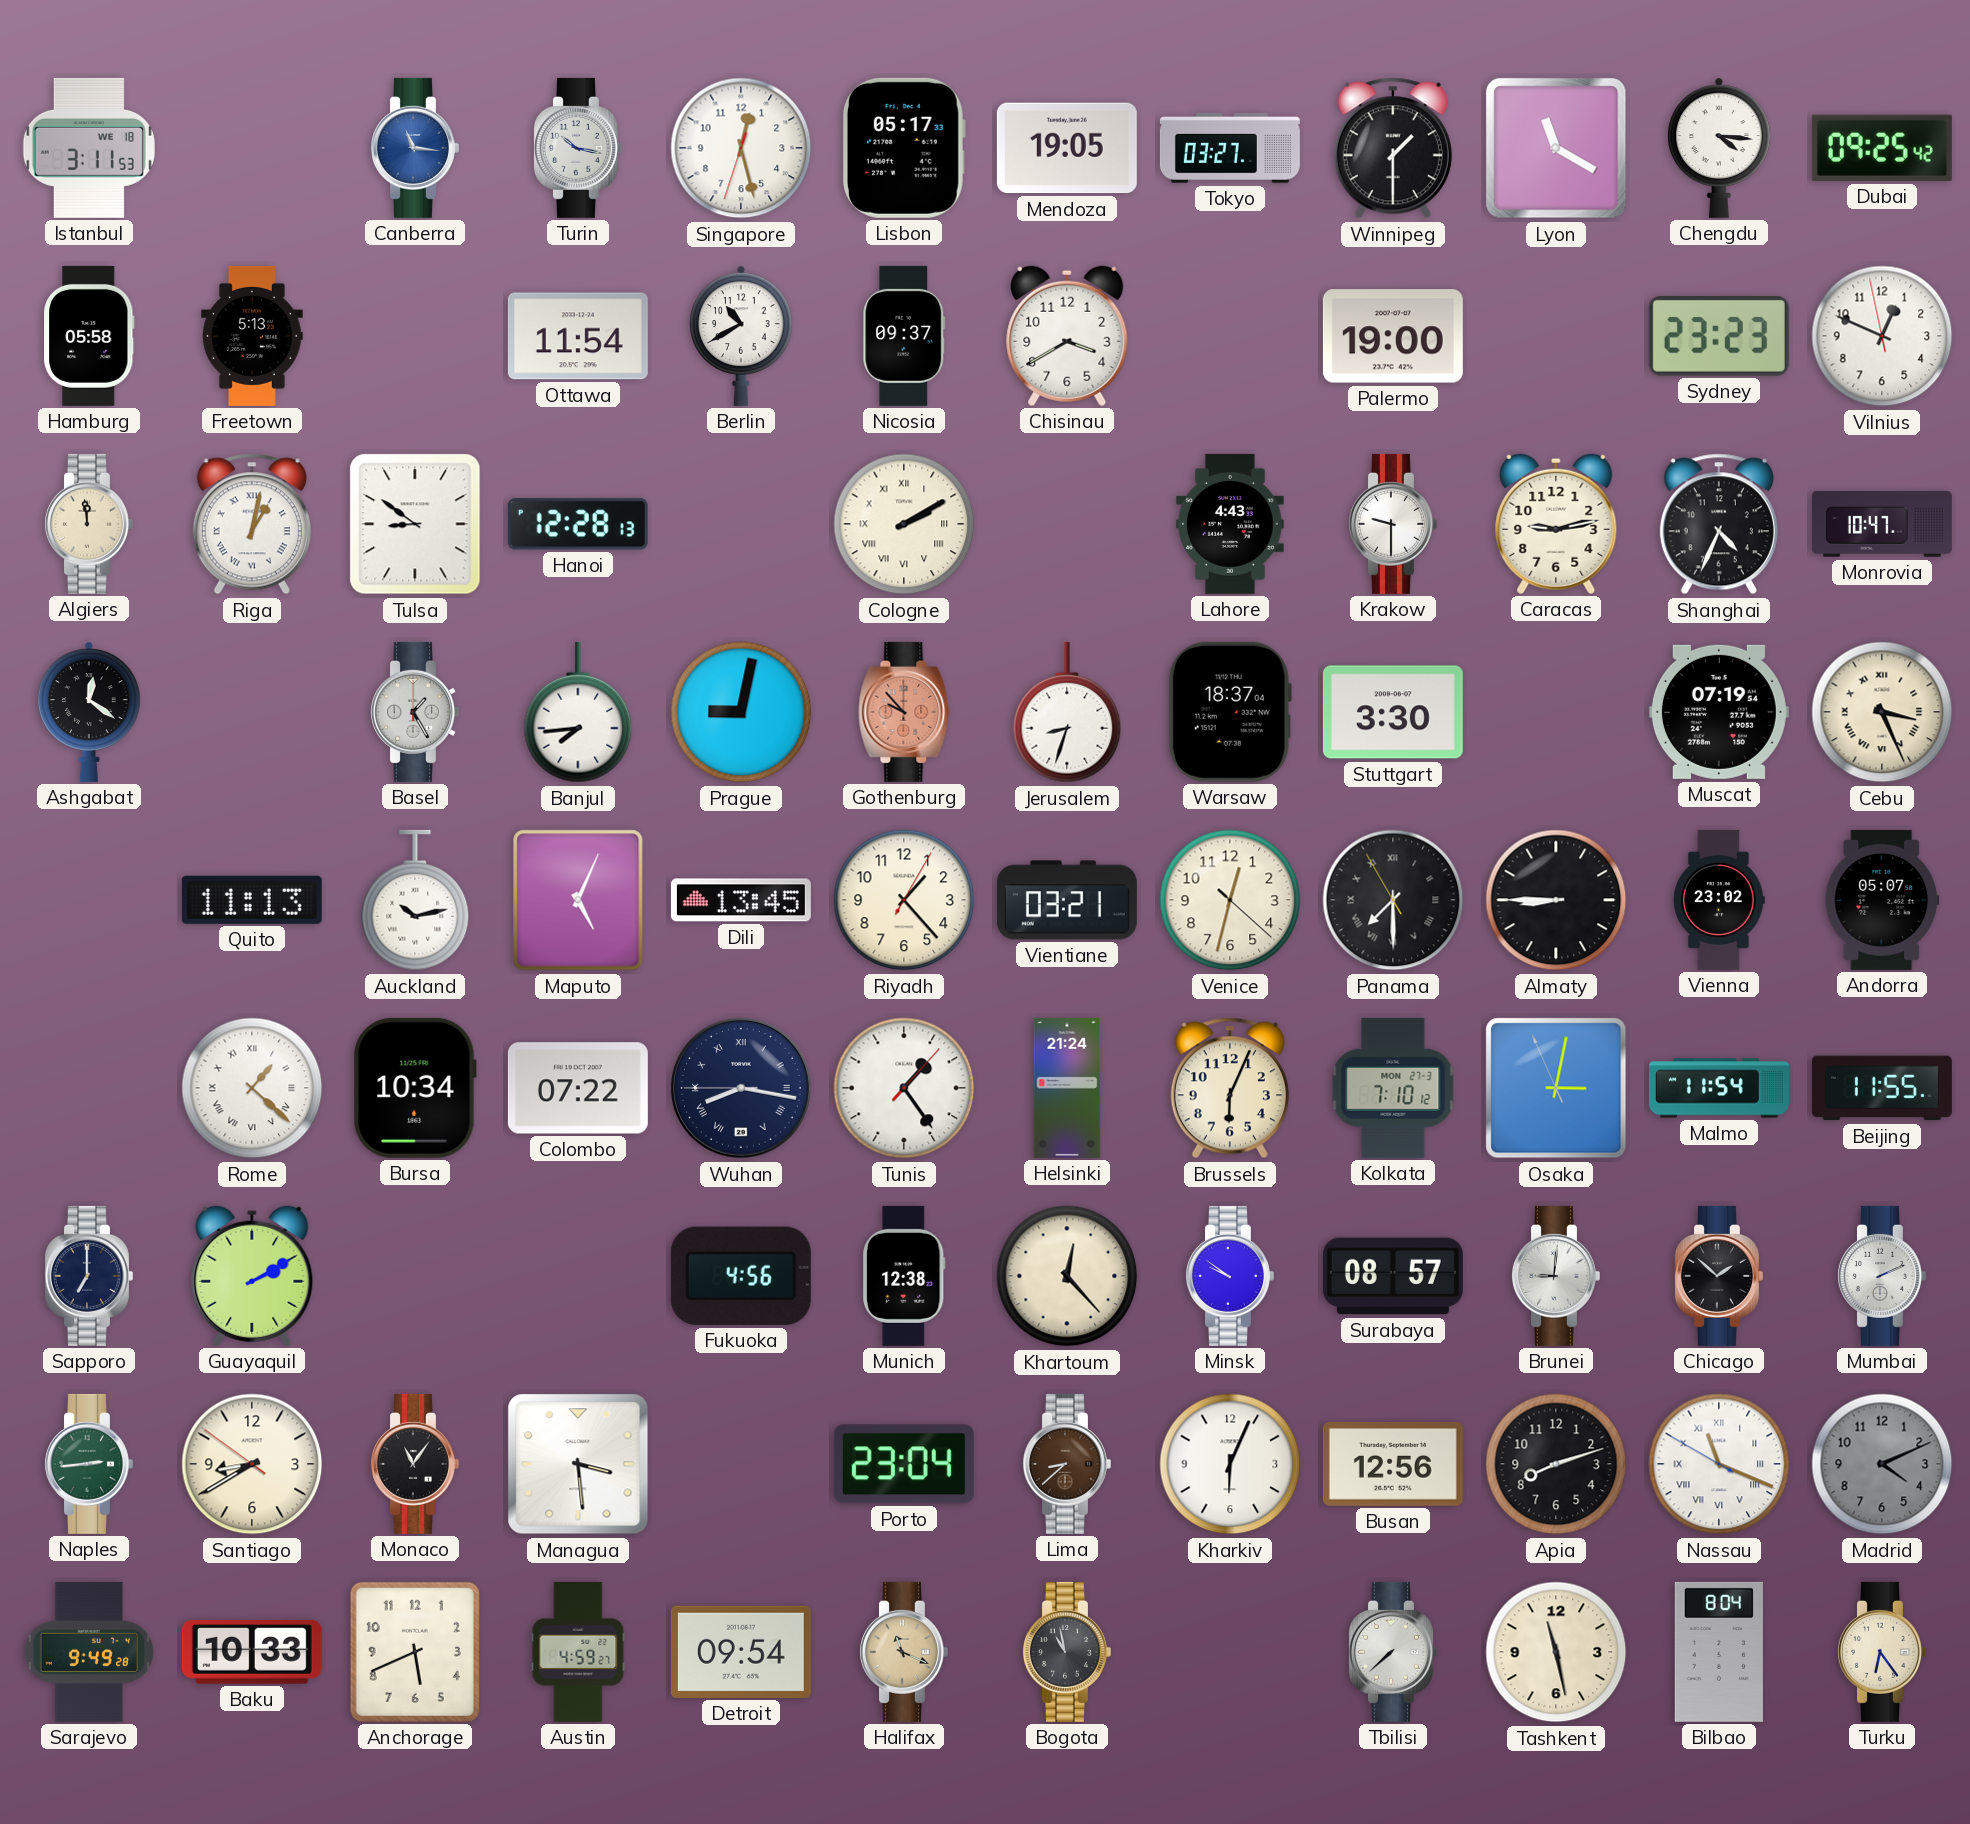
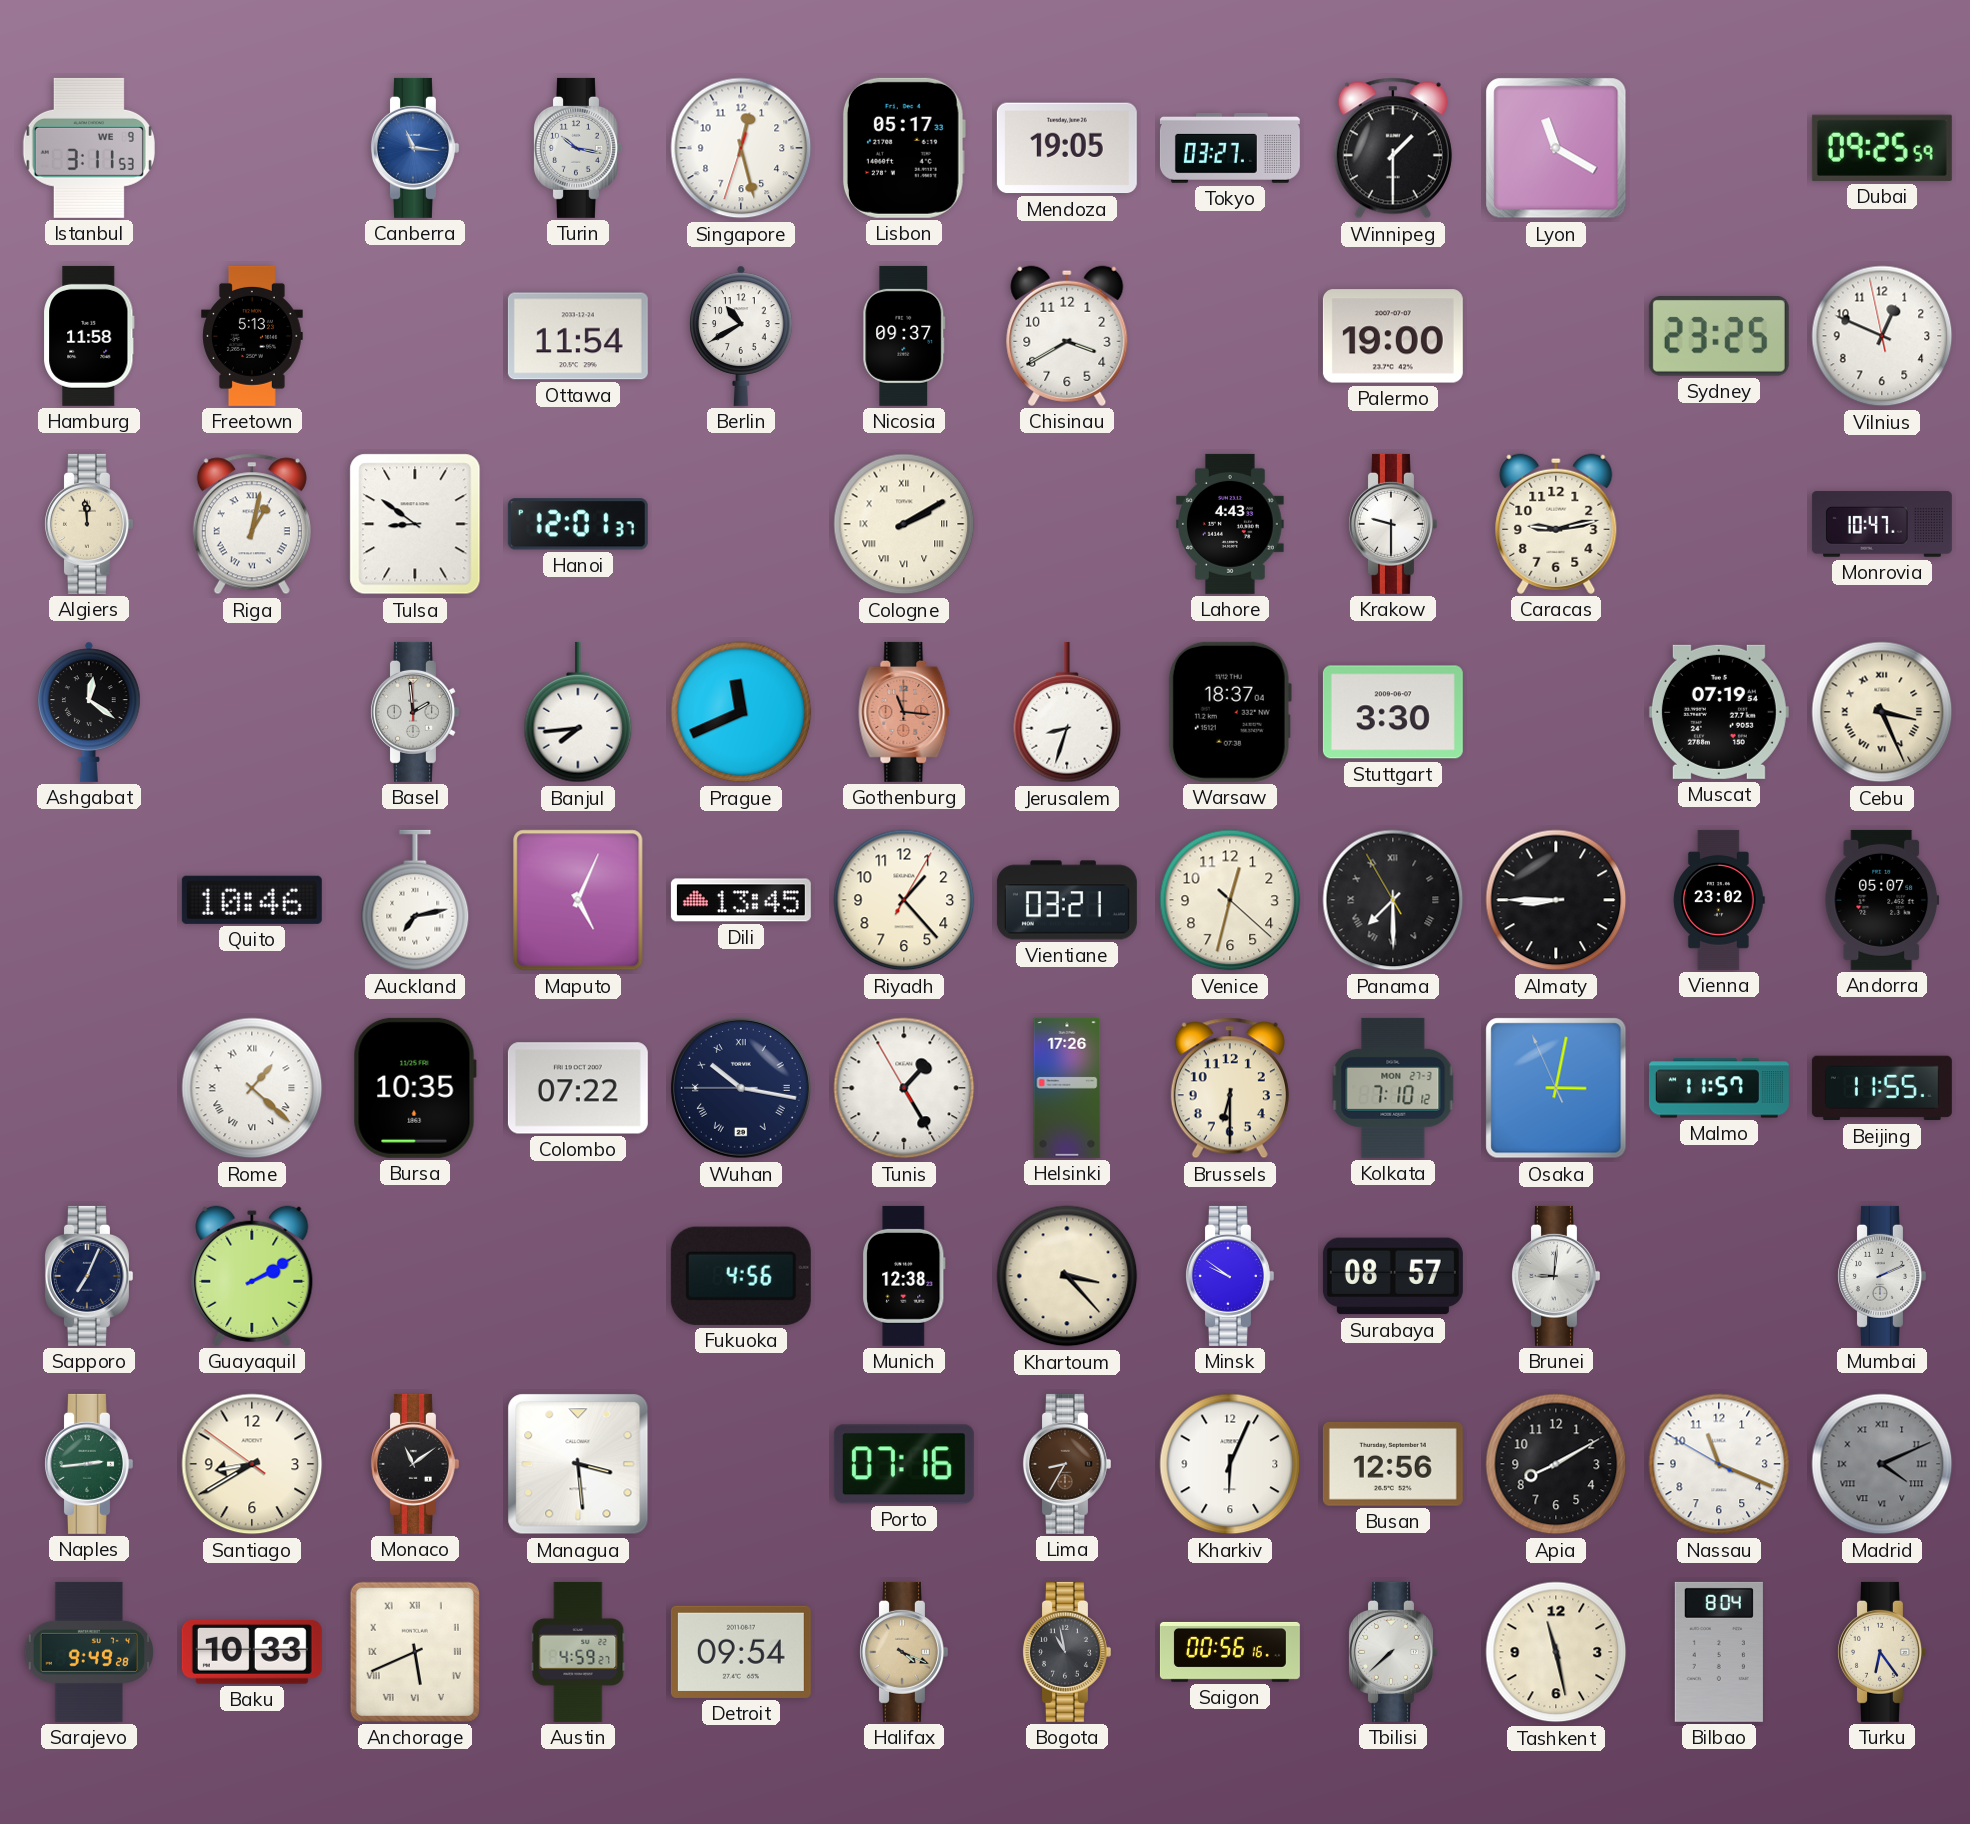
Istanbul date: WE 18 -> WE 9 (89, 148)
Chengdu: 4:16 -> none (1719, 148)
Dubai: 09:25:42 -> 09:25:59 (1882, 148)
Hamburg: 05:58 -> 11:58 (89, 336)
Sydney: 23:23 -> 23:25 (1719, 337)
Hanoi: 12:28 -> 12:01 (578, 524)
Shanghai: 4:34 -> none (1719, 524)
Basel: 1:25 -> 1:59 (415, 712)
Prague: 9:02 -> 11:41 (741, 712)
Gothenburg: 9:53 -> 11:16 (904, 712)
Quito: 11:13 -> 10:46 (252, 900)
Auckland: 10:13 -> 7:13 (415, 900)
Bursa: 10:34 -> 10:35 (415, 1088)
Wuhan: 8:16 -> 10:16 (741, 1088)
Tunis: 1:24:07 -> 1:24:55 (904, 1088)
Helsinki: 21:24 -> 17:26 (1067, 1088)
Brussels: 6:04 -> 6:30 (1230, 1088)
Malmo: 11:54 -> 11:57 (1719, 1088)
Sapporo: 7:00 -> 7:04 (89, 1276)
Khartoum: 12:23 -> 3:23 (1067, 1276)
Chicago: 1:52 -> none (1719, 1276)
Monaco: 11:06 -> 11:09 (415, 1464)
Porto: 23:04 -> 07:16 (904, 1464)
Lima: 8:38 -> 8:35 (1067, 1464)
Apia: 8:12 -> 8:10 (1556, 1464)
Nassau numerals: Roman -> Arabic (1719, 1464)
Madrid numerals: Arabic -> Roman (1882, 1464)
Anchorage numerals: Arabic -> Roman (415, 1652)
Halifax: 11:19 -> 4:19 (904, 1652)
Saigon: none -> 00:56 (1230, 1652)
